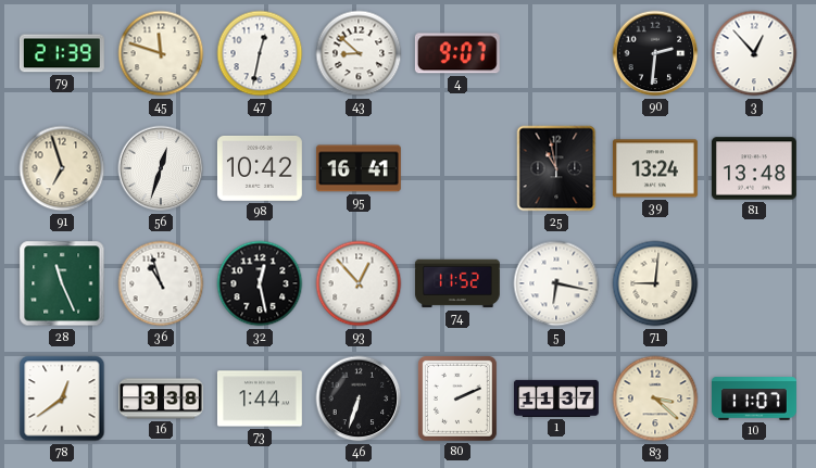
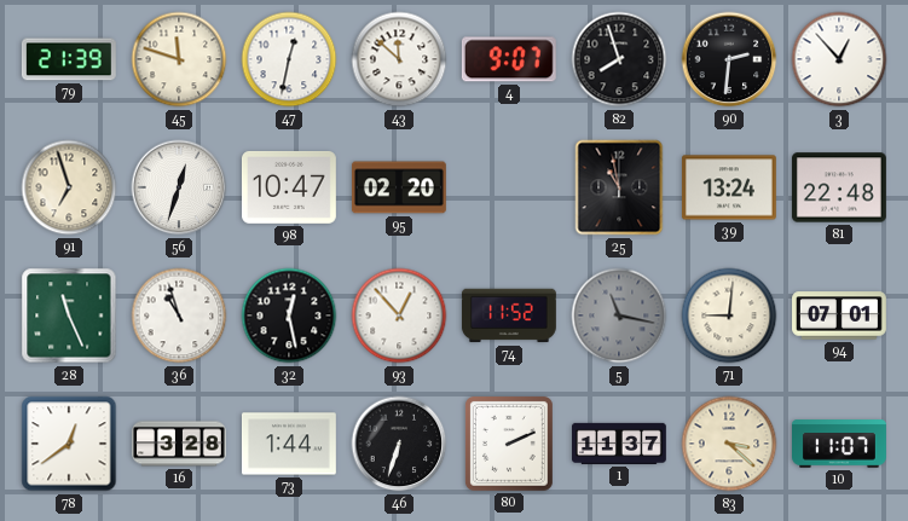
43: 8:52 -> 11:52 (399, 59)
82: none -> 7:57 (619, 59)
98: 10:42 -> 10:47 (289, 187)
95: 16:41 -> 02:20 (399, 187)
81: 13:48 -> 22:48 (839, 187)
5: 6:17 -> 11:17 (619, 316)
5 dial: white -> grey (619, 316)
94: none -> 07:01 (840, 316)
16: 3:38 -> 3:28 (180, 444)
